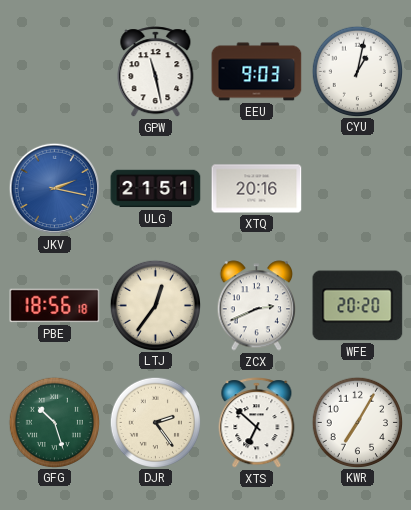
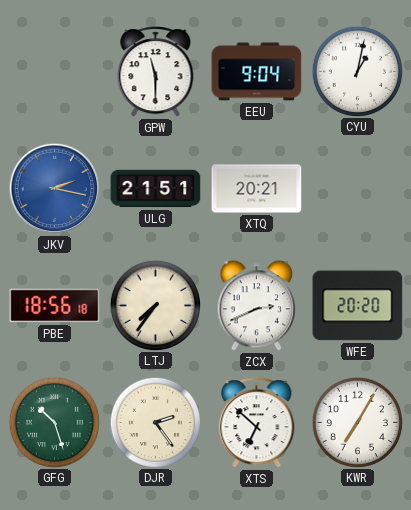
GPW: 11:28 -> 11:30 (156, 72)
EEU: 9:03 -> 9:04 (257, 72)
XTQ: 20:16 -> 20:21 (257, 189)
LTJ: 12:36 -> 7:36 (155, 305)
